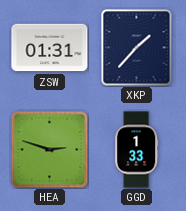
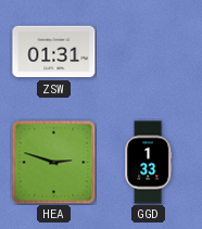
XKP: 1:37 -> none (137, 48)
